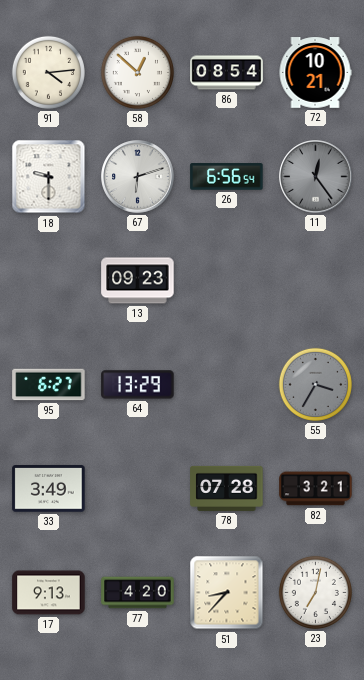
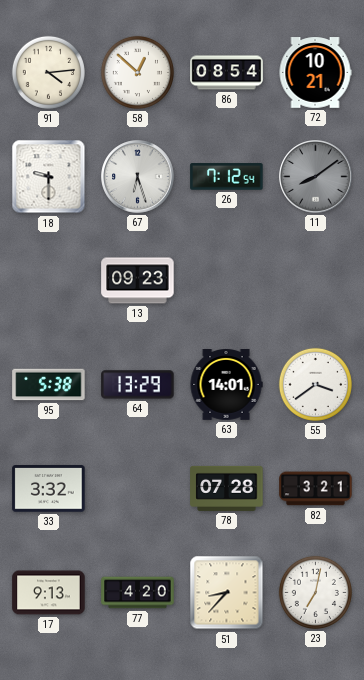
67: 6:12 -> 6:27 (138, 177)
26: 6:56 -> 7:12 (227, 177)
11: 12:24 -> 8:09 (316, 177)
95: 6:27 -> 5:38 (49, 385)
63: none -> 14:01 (226, 385)
55: 3:35 -> 3:39 (315, 384)
55 dial: grey -> white (315, 384)
33: 3:49 -> 3:32 (49, 489)
